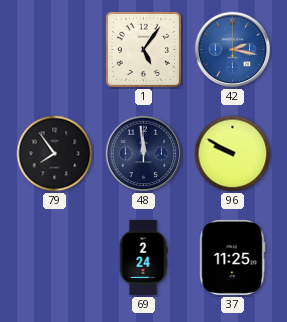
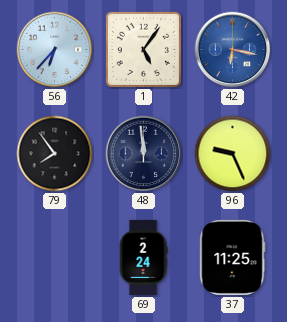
56: none -> 6:37 (55, 50)
42: 2:17 -> 6:17 (233, 50)
96: 9:50 -> 9:26 (233, 154)
